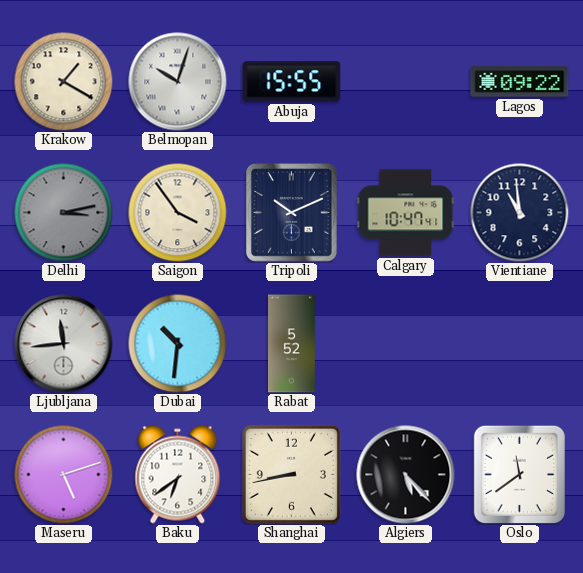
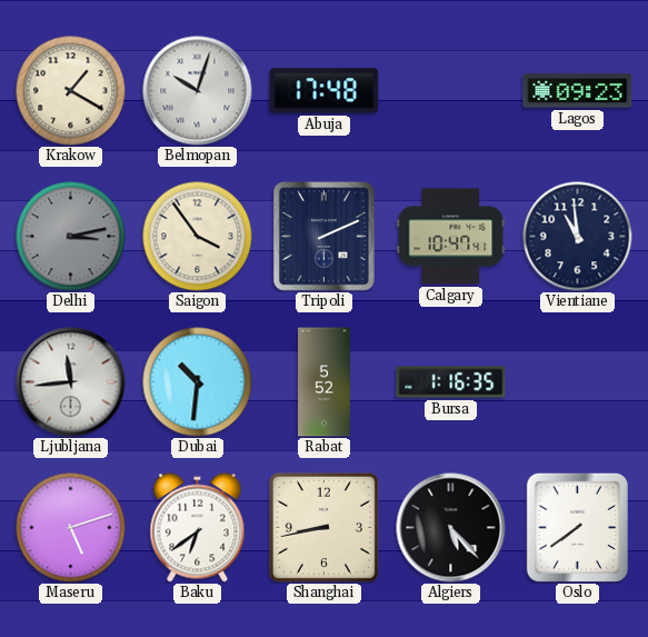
Abuja: 15:55 -> 17:48 (325, 91)
Lagos: 09:22 -> 09:23 (578, 91)
Tripoli: 10:11 -> 2:11 (325, 237)
Bursa: none -> 1:16 (451, 382)
Oslo: 11:39 -> 7:39 (577, 527)
